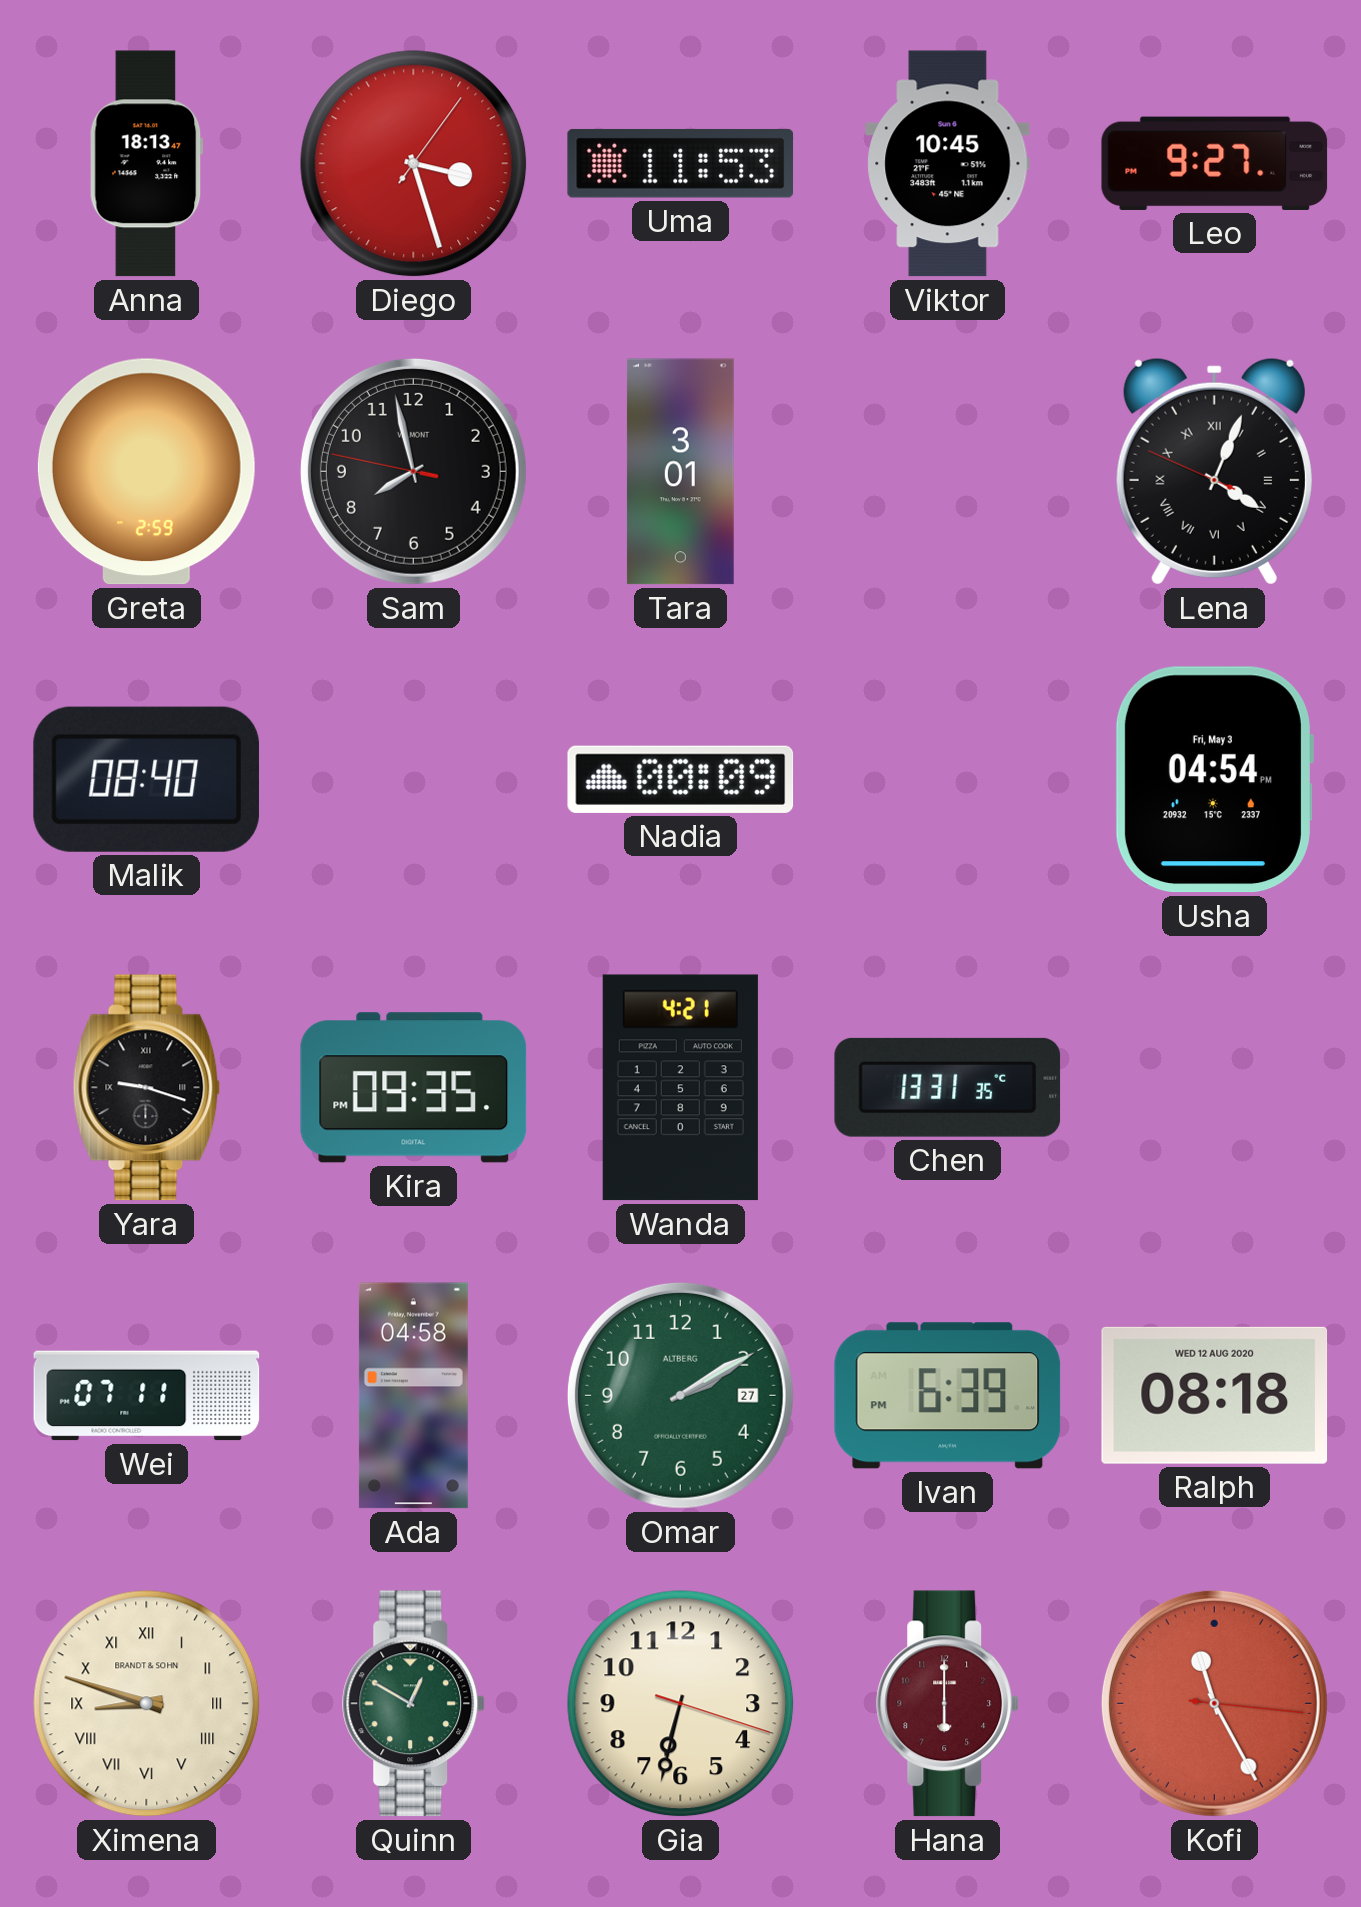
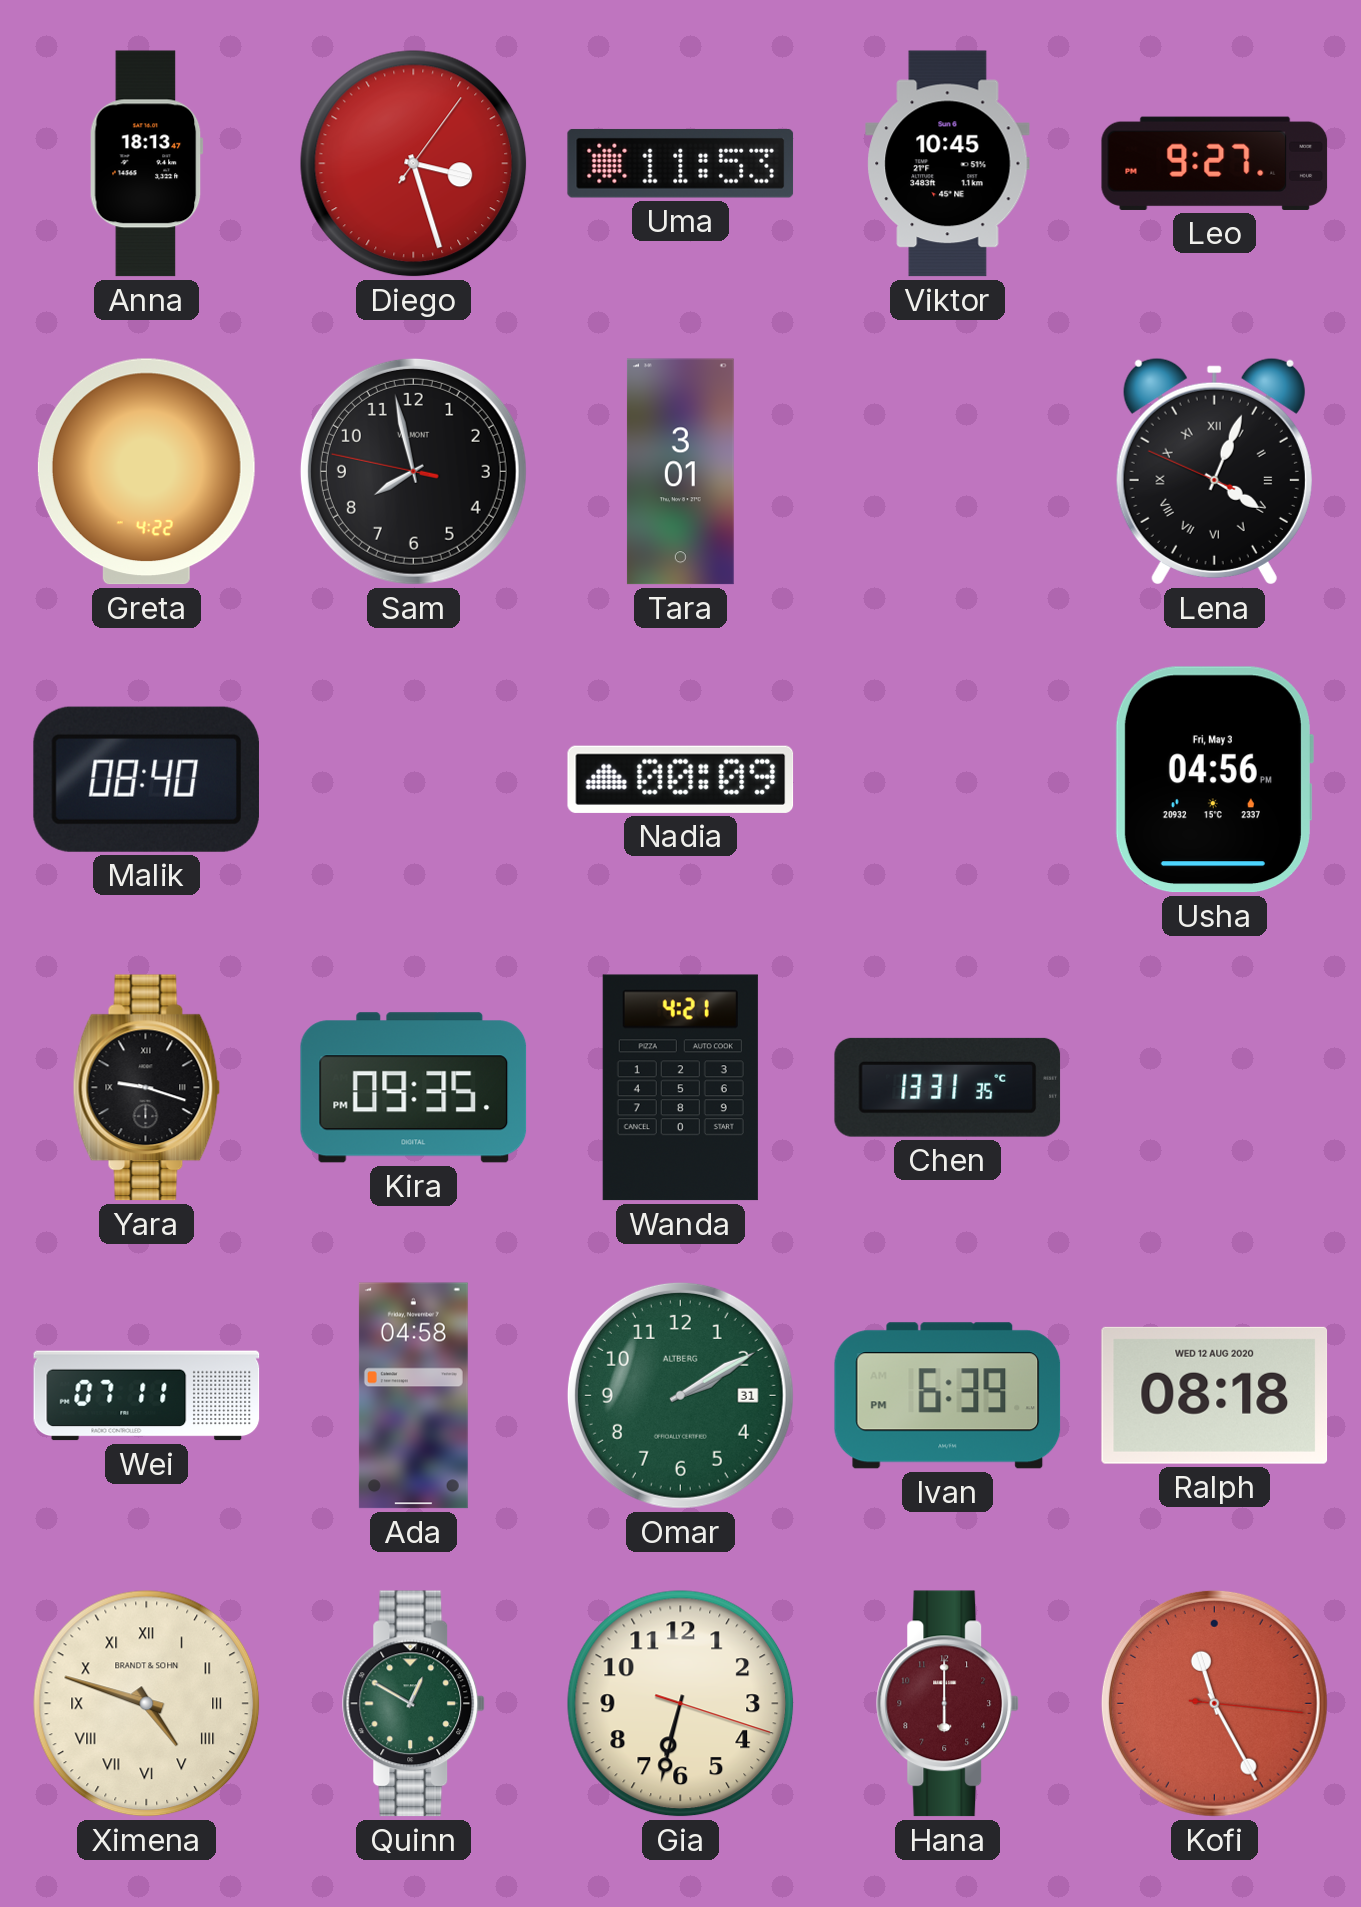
Greta: 2:59 -> 4:22 (146, 472)
Usha: 04:54 -> 04:56 (1214, 780)
Omar date: 27 -> 31 (680, 1395)
Ximena: 8:48 -> 4:48 (147, 1704)
